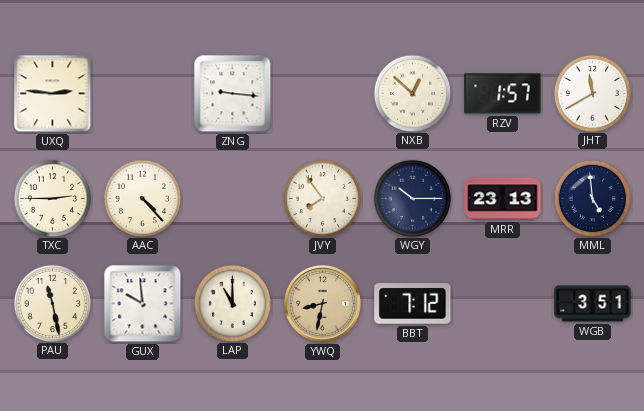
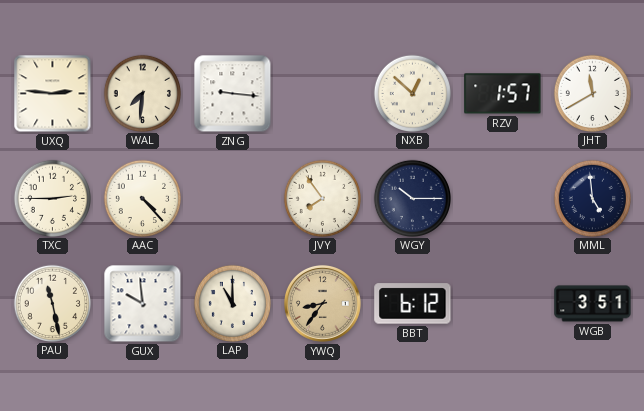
WAL: none -> 7:31 (142, 93)
MRR: 23:13 -> none (503, 199)
YWQ: 8:32 -> 8:36 (322, 303)
BBT: 7:12 -> 6:12 (413, 304)
